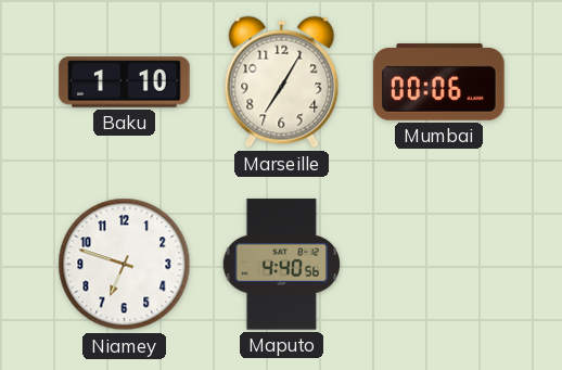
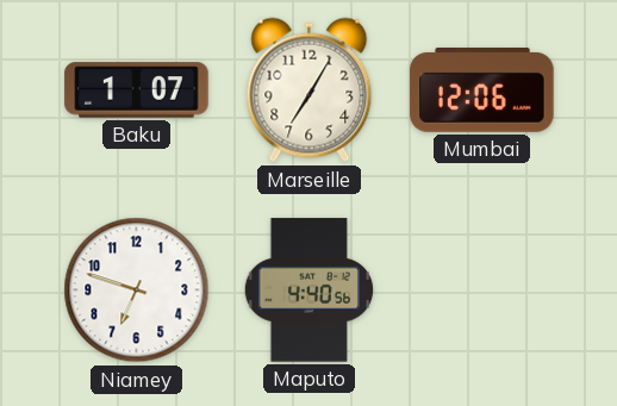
Baku: 1:10 -> 1:07 (137, 90)
Mumbai: 00:06 -> 12:06 (482, 90)
